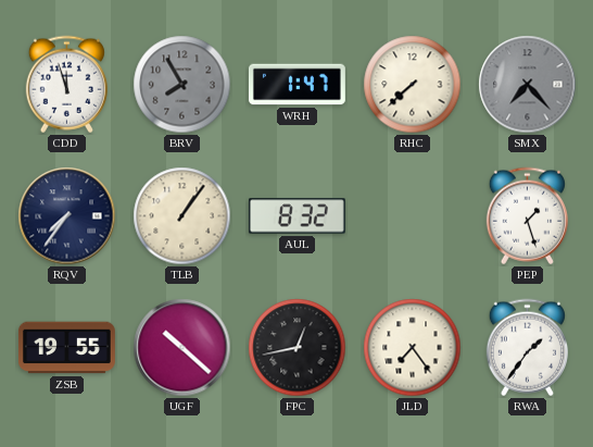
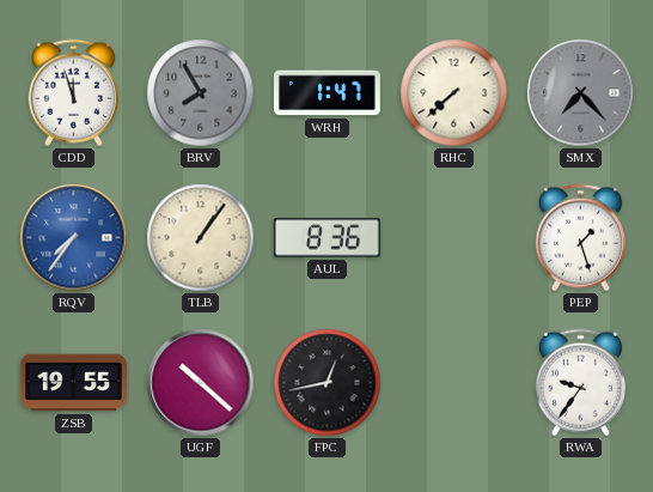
RQV dial: navy -> blue (74, 238)
AUL: 8:32 -> 8:36 (326, 238)
JLD: 7:24 -> none (413, 348)
RWA: 1:36 -> 9:36 (580, 383)
